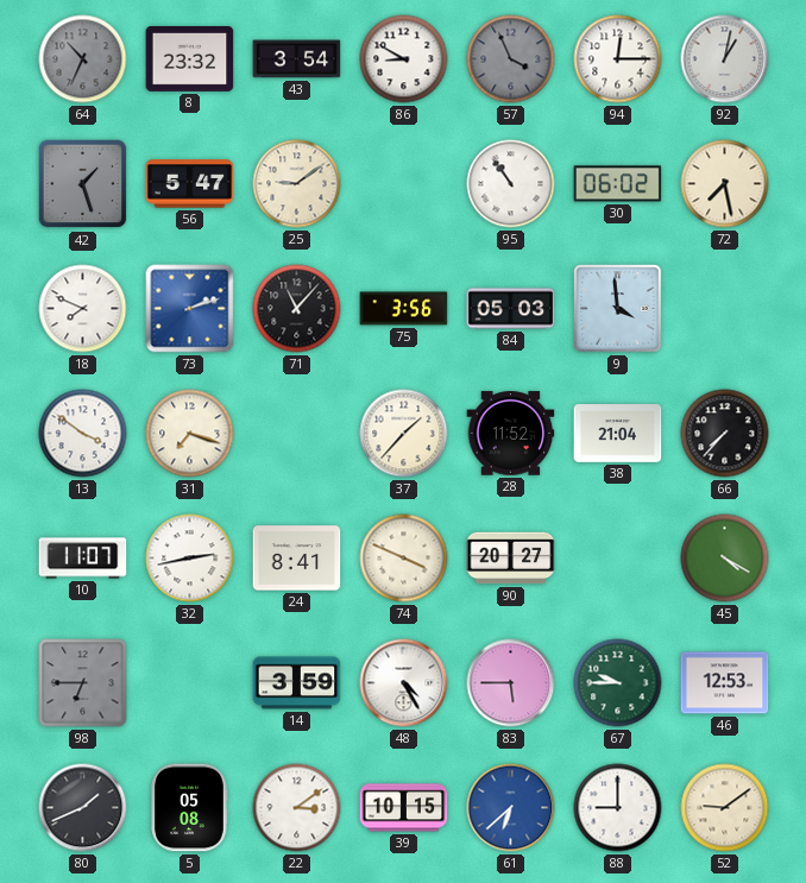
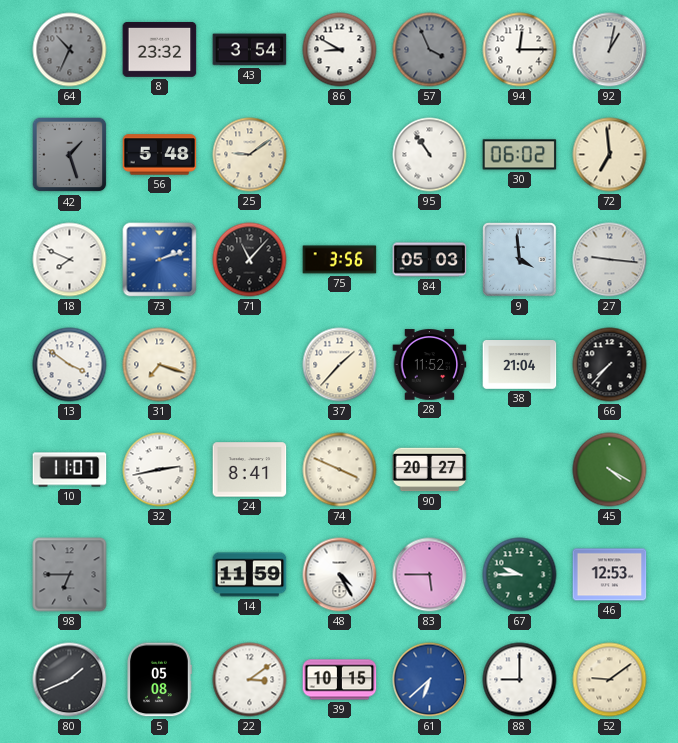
56: 5:47 -> 5:48 (160, 155)
72: 7:28 -> 6:59 (610, 155)
27: none -> 9:16 (610, 260)
14: 3:59 -> 11:59 (250, 575)
